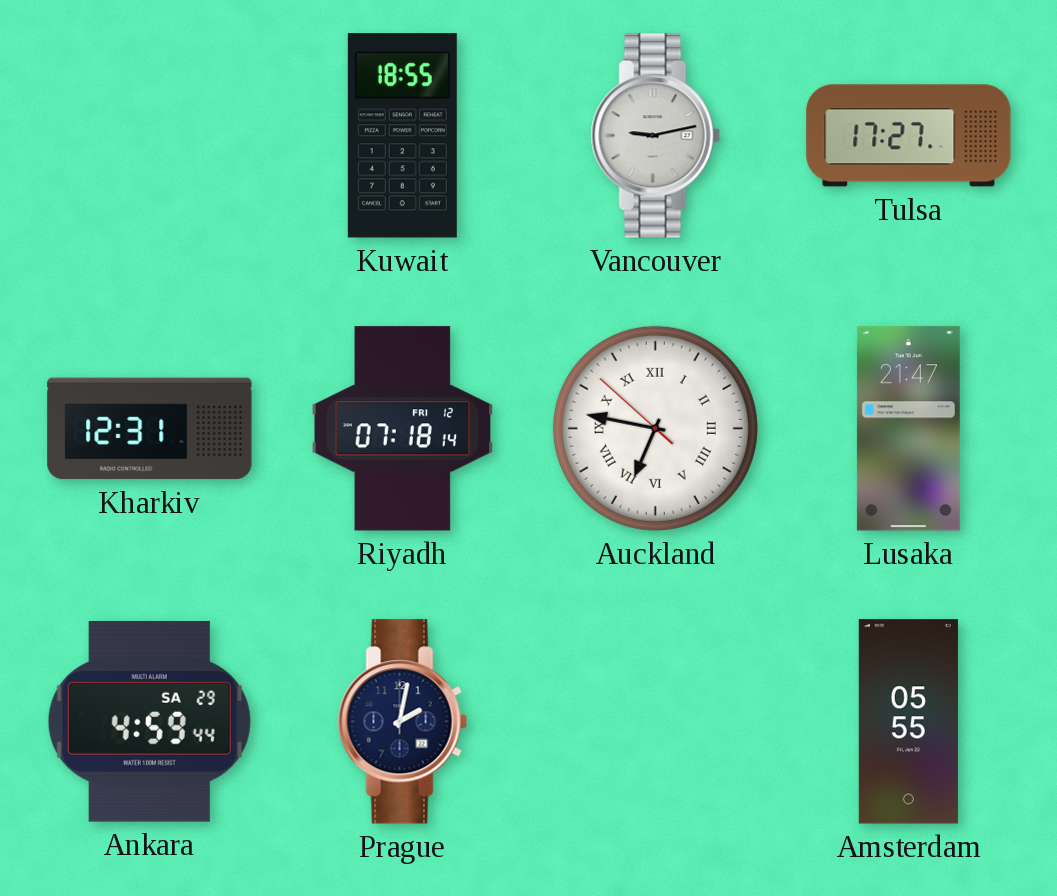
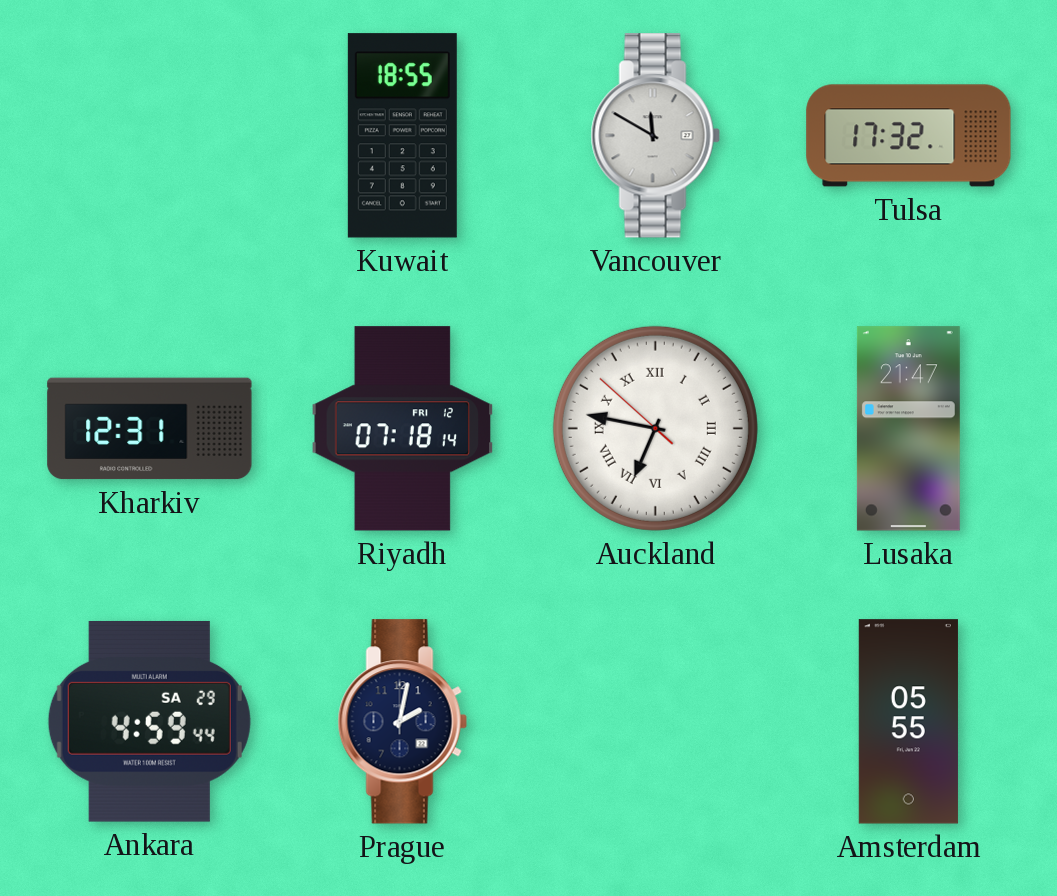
Vancouver: 9:13 -> 11:50 (655, 136)
Tulsa: 17:27 -> 17:32 (909, 136)
